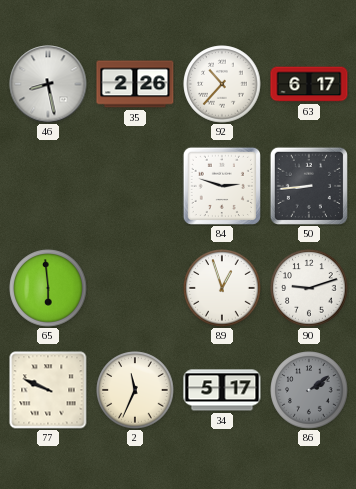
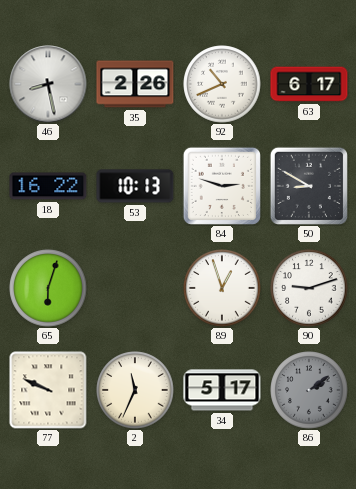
92: 10:37 -> 10:41 (222, 84)
18: none -> 16:22 (48, 186)
53: none -> 10:13 (135, 186)
50: 8:44 -> 8:50 (308, 185)
65: 5:59 -> 6:03 (48, 288)
